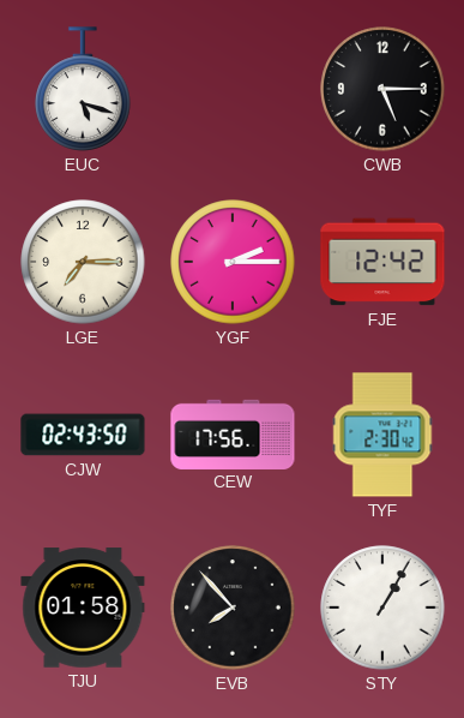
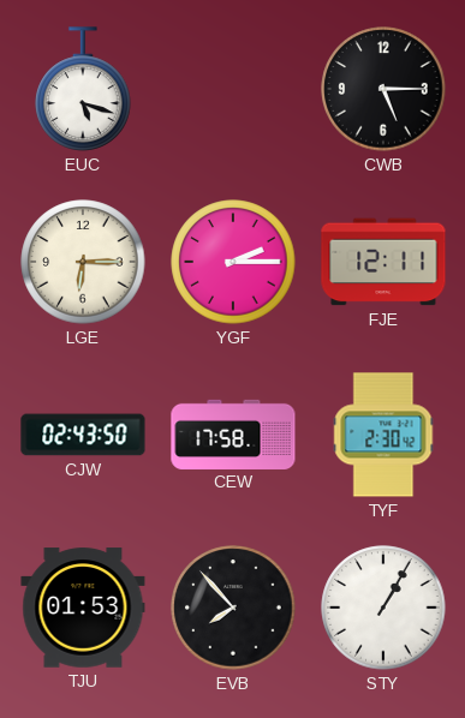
LGE: 7:15 -> 6:15 (83, 262)
FJE: 12:42 -> 12:11 (383, 262)
CEW: 17:56 -> 17:58 (233, 433)
TJU: 01:58 -> 01:53 (83, 608)
